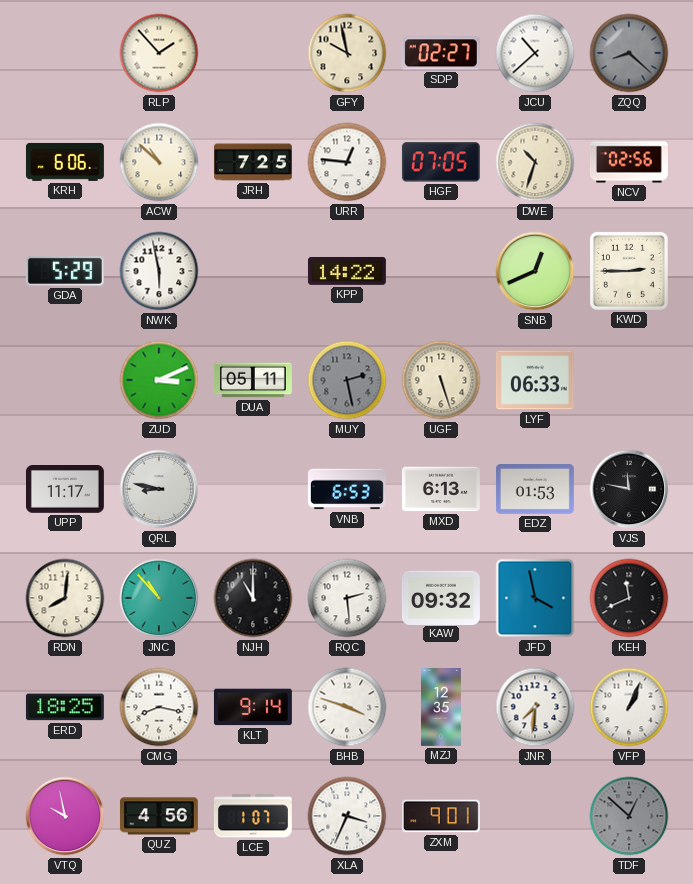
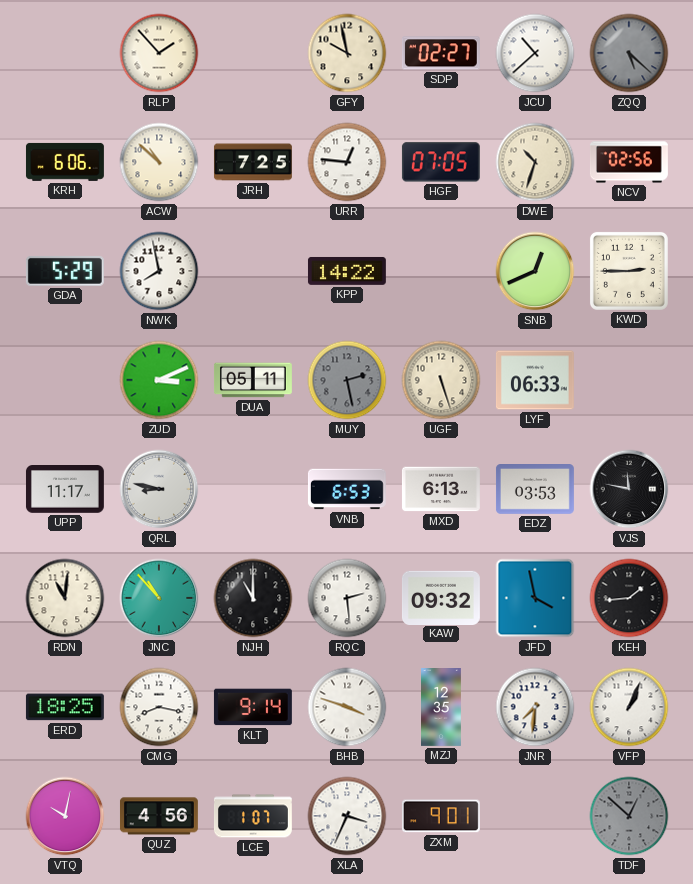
ZQQ: 8:22 -> 5:22 (629, 53)
NWK: 5:58 -> 7:58 (159, 271)
EDZ: 01:53 -> 03:53 (535, 490)
RDN: 8:01 -> 11:01 (65, 598)
KEH: 11:41 -> 1:44 (629, 598)
VTQ: 9:58 -> 10:02 (65, 816)
